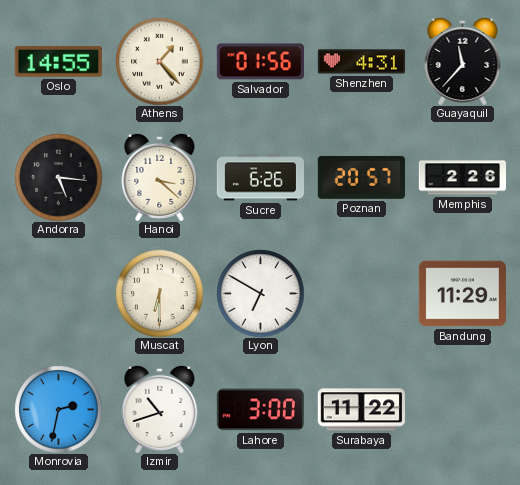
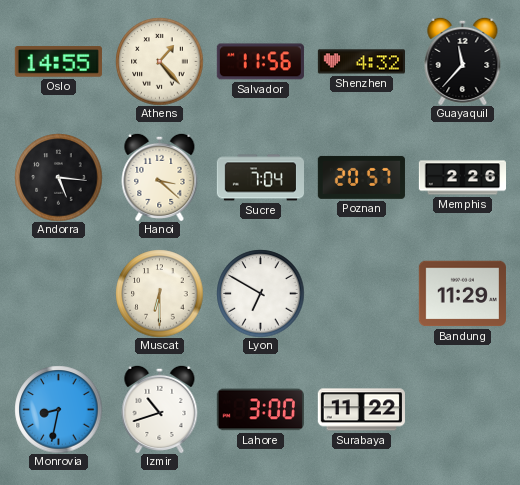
Salvador: 01:56 -> 11:56 (260, 62)
Shenzhen: 4:31 -> 4:32 (361, 62)
Sucre: 6:26 -> 7:04 (260, 178)
Monrovia: 2:32 -> 8:32 (58, 409)
